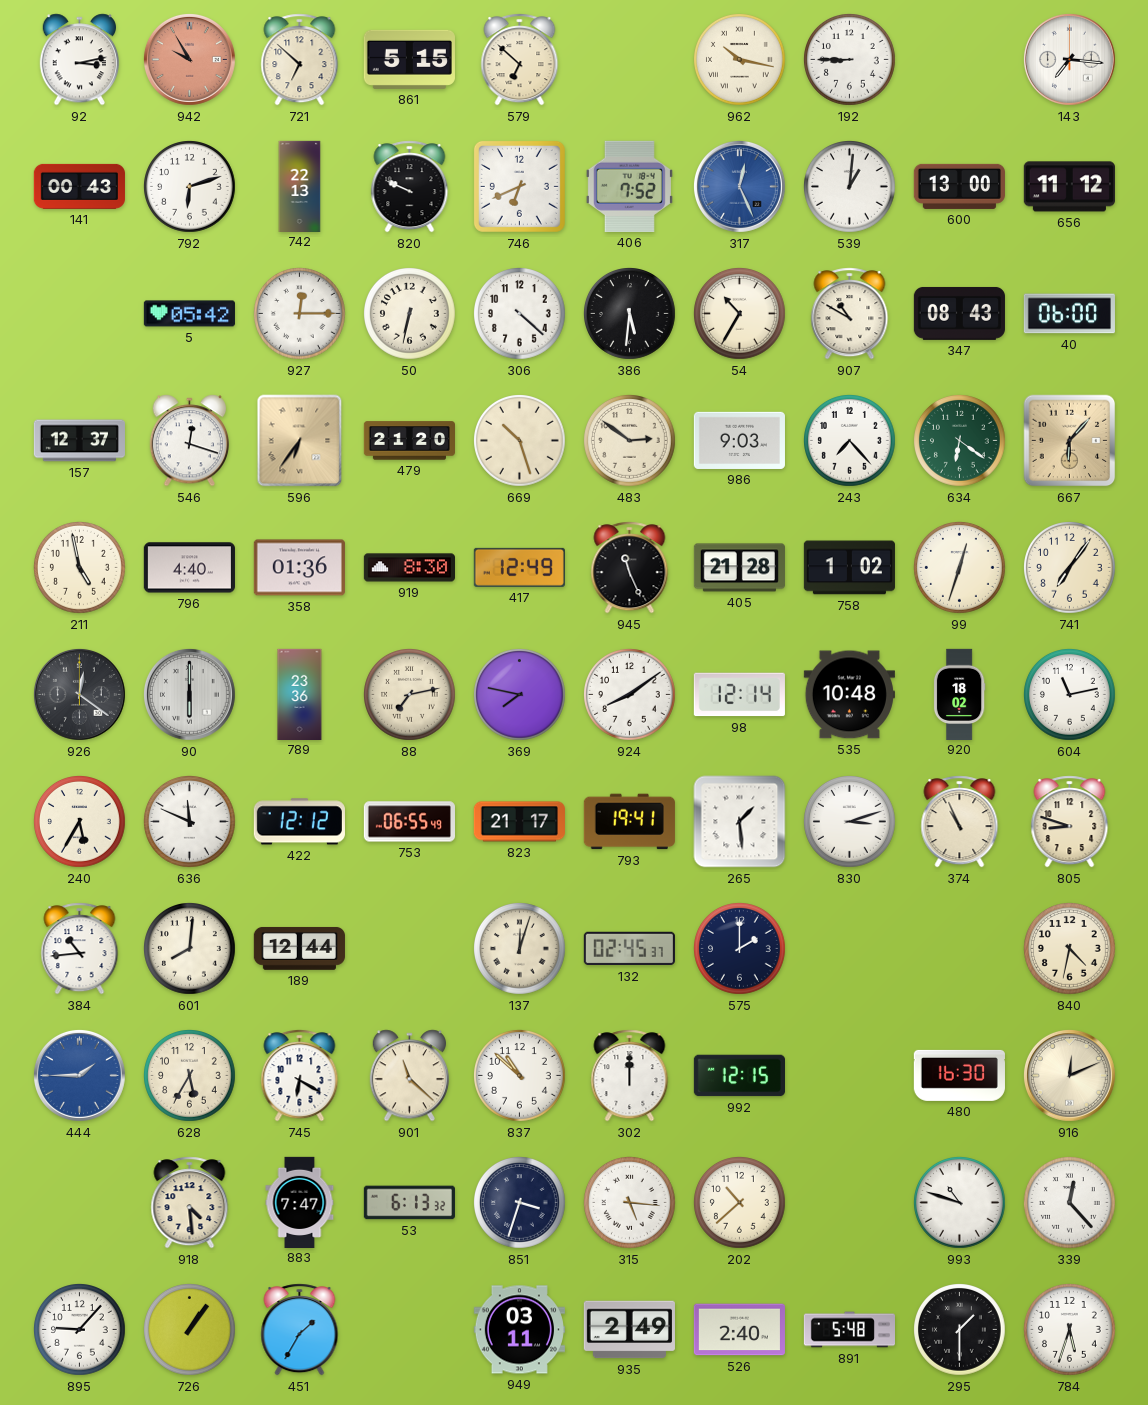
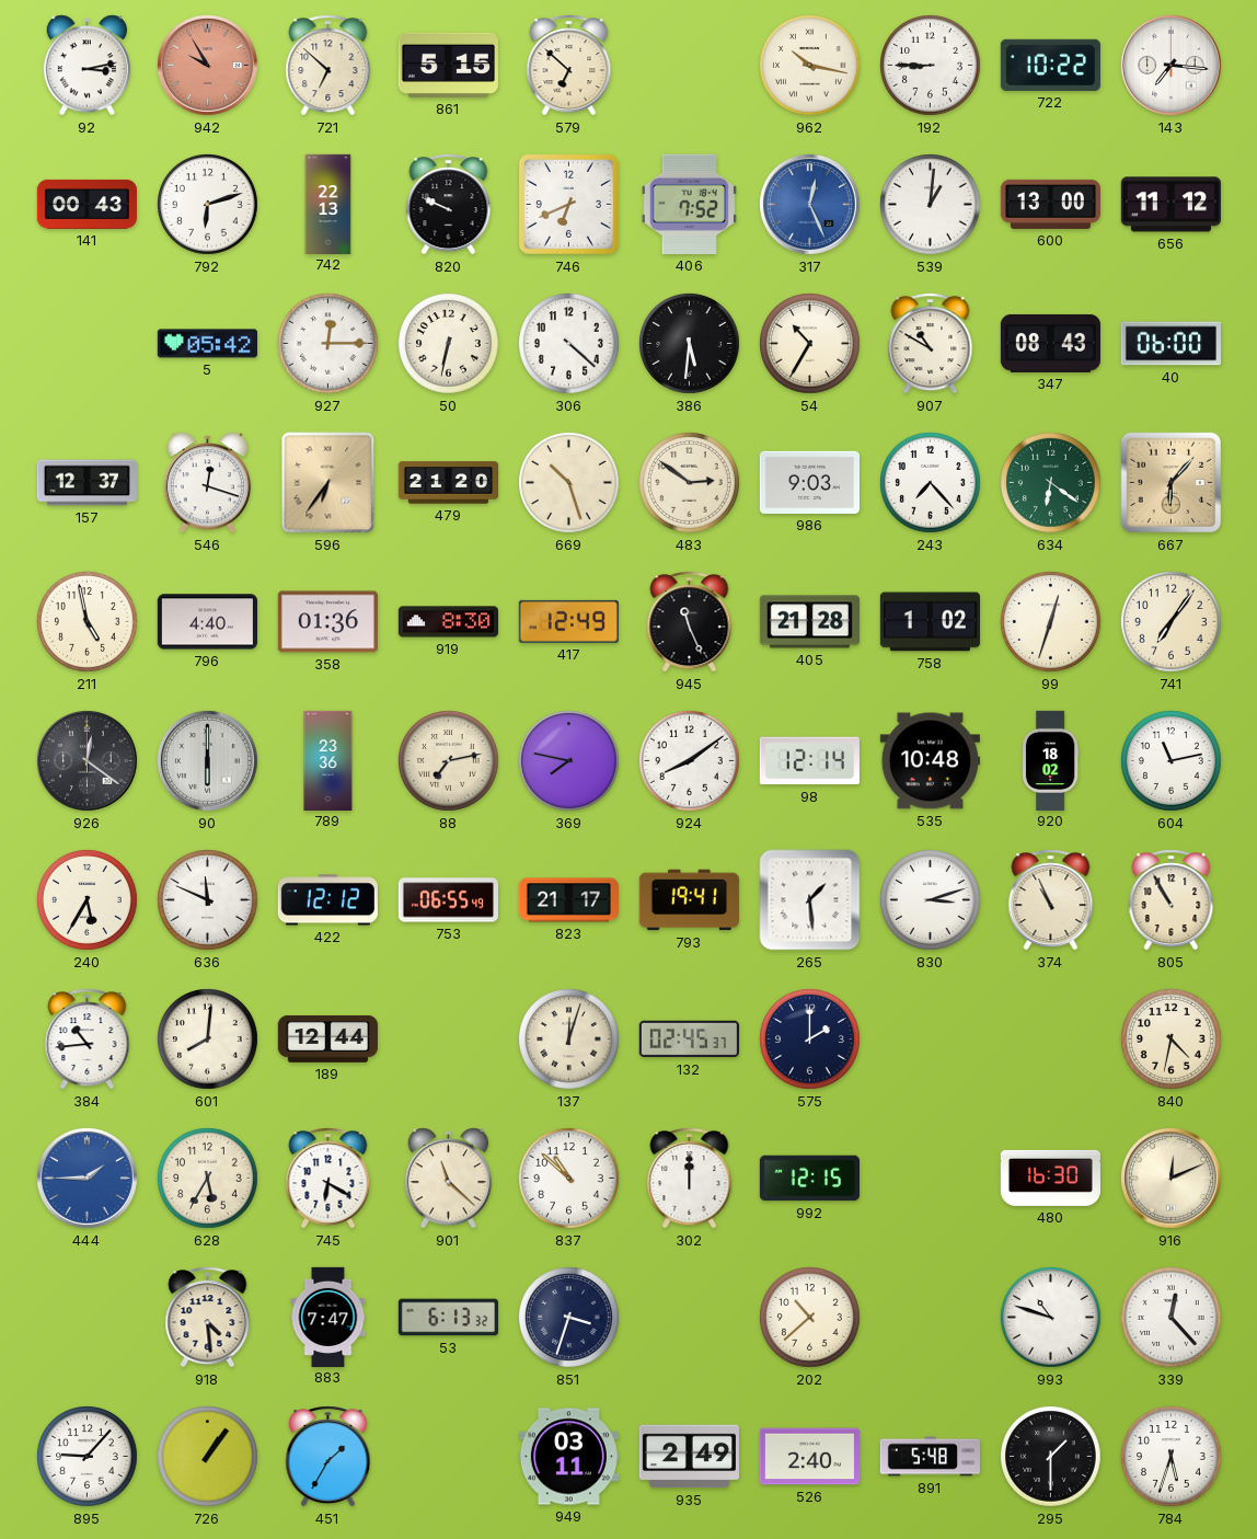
722: none -> 10:22 (1050, 65)
805: 8:48 -> 10:55 (1172, 900)
315: 5:16 -> none (630, 1203)
